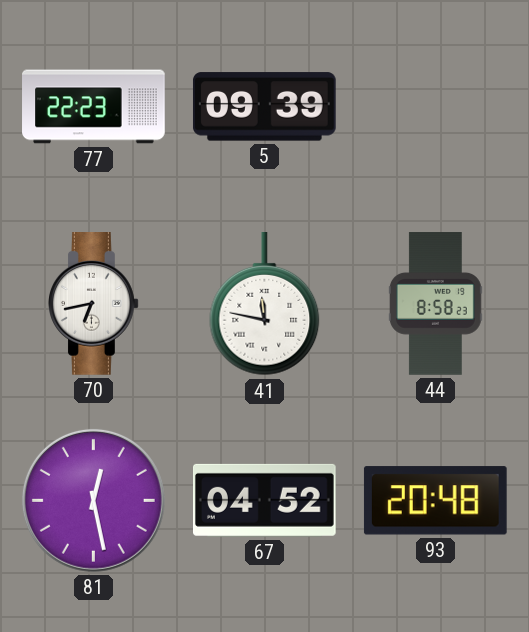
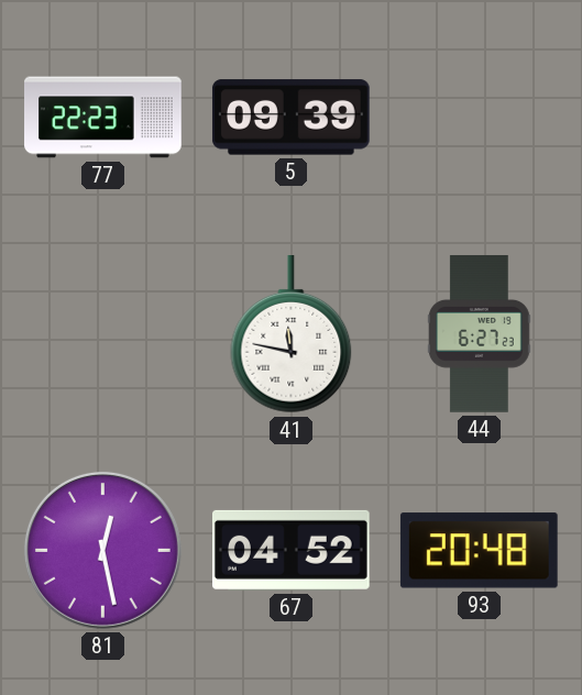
70: 6:43 -> none (94, 304)
44: 8:58 -> 6:27 (479, 334)
